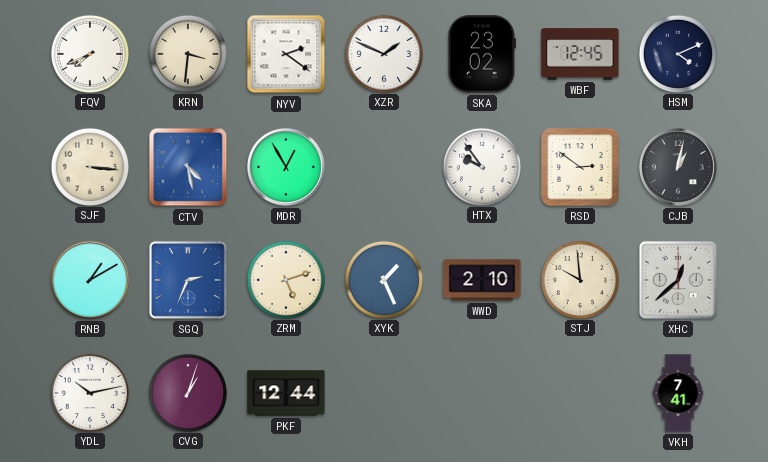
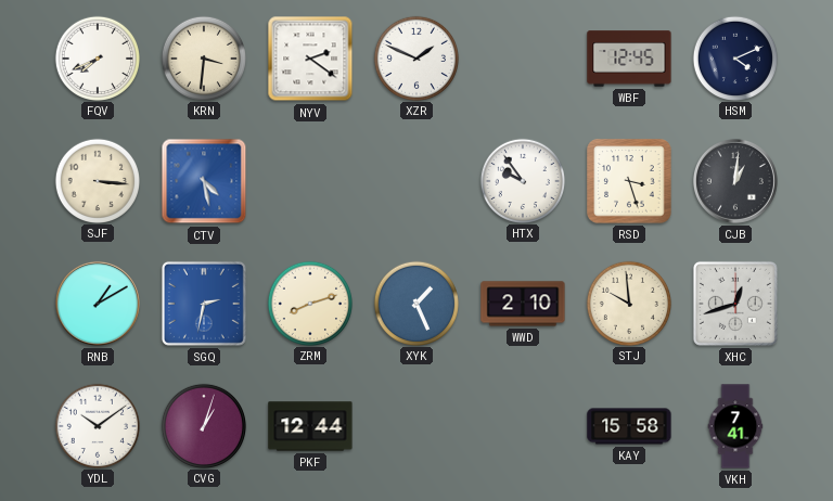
SKA: 23:02 -> none (481, 54)
MDR: 12:55 -> none (286, 167)
RSD: 2:51 -> 3:27 (629, 181)
CJB: 1:02 -> 1:01 (735, 181)
SGQ: 2:34 -> 2:32 (204, 304)
ZRM: 5:12 -> 8:12 (309, 303)
XHC: 12:38 -> 12:42 (735, 304)
YDL: 10:13 -> 10:09 (97, 425)
KAY: none -> 15:58 (629, 426)
